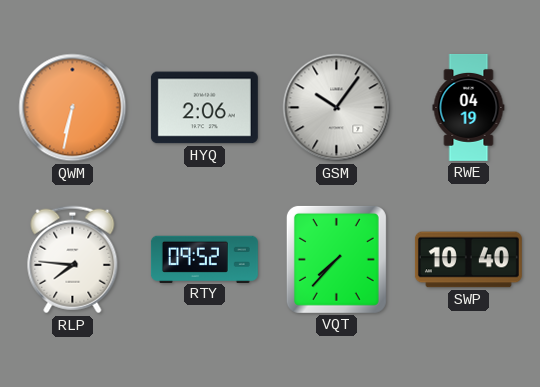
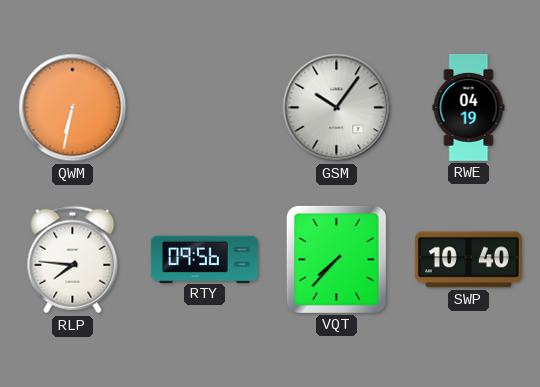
HYQ: 2:06 -> none (204, 108)
RTY: 09:52 -> 09:56 (204, 259)
